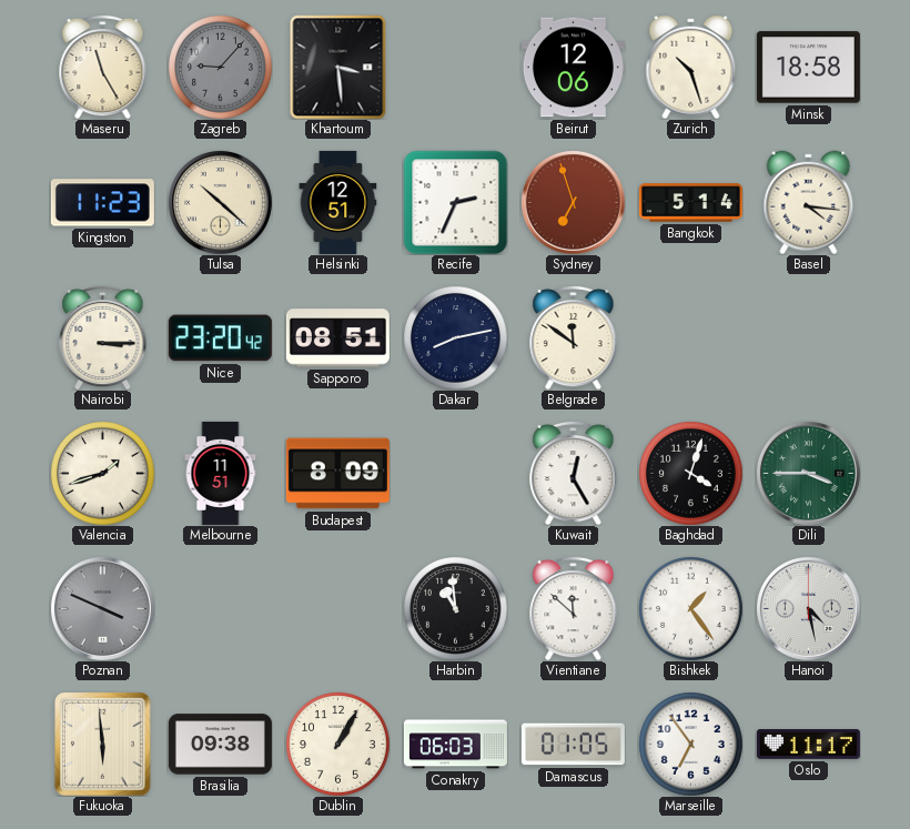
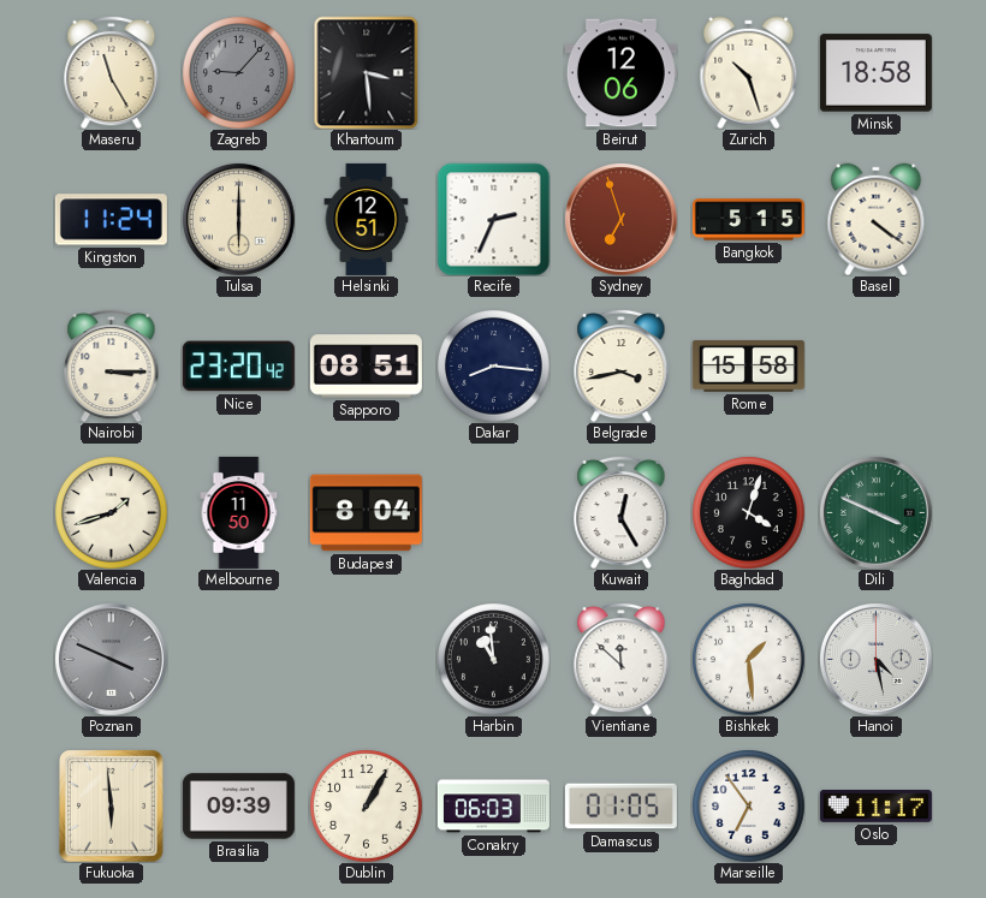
Kingston: 11:23 -> 11:24 (111, 220)
Tulsa: 10:22 -> 6:00 (238, 219)
Bangkok: 5:14 -> 5:15 (748, 220)
Basel: 4:16 -> 4:21 (877, 219)
Dakar: 8:13 -> 8:16 (493, 365)
Belgrade: 11:51 -> 3:43 (622, 365)
Rome: none -> 15:58 (748, 365)
Melbourne: 11:51 -> 11:50 (239, 512)
Budapest: 8:09 -> 8:04 (366, 513)
Dili: 3:45 -> 3:49 (875, 512)
Bishkek: 1:24 -> 1:29 (748, 659)
Brasilia: 09:38 -> 09:39 (238, 807)
